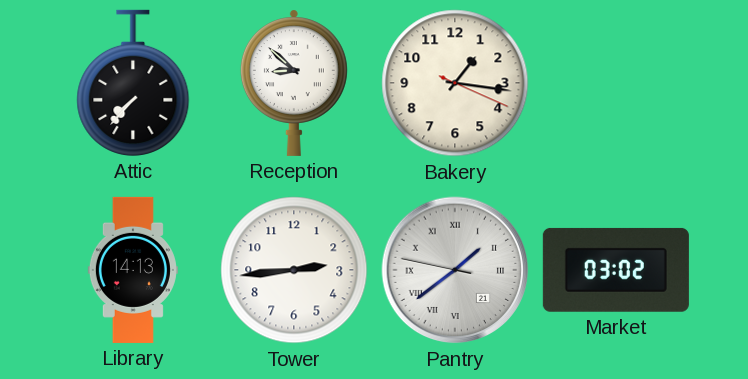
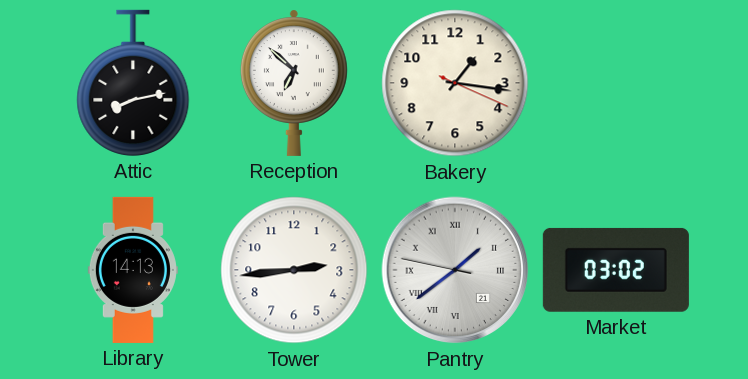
Attic: 7:37 -> 8:13 (133, 83)
Reception: 8:52 -> 6:52 (294, 83)
